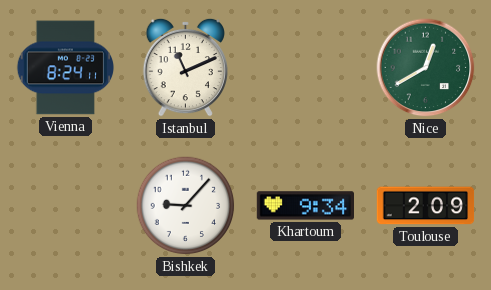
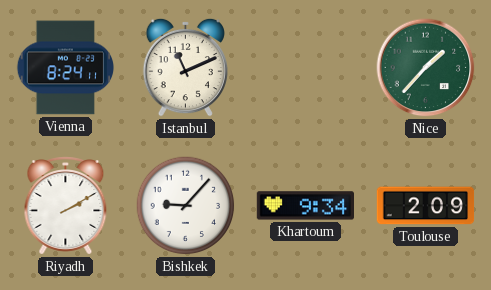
Nice: 12:40 -> 1:37 (426, 68)
Riyadh: none -> 2:10 (66, 206)
